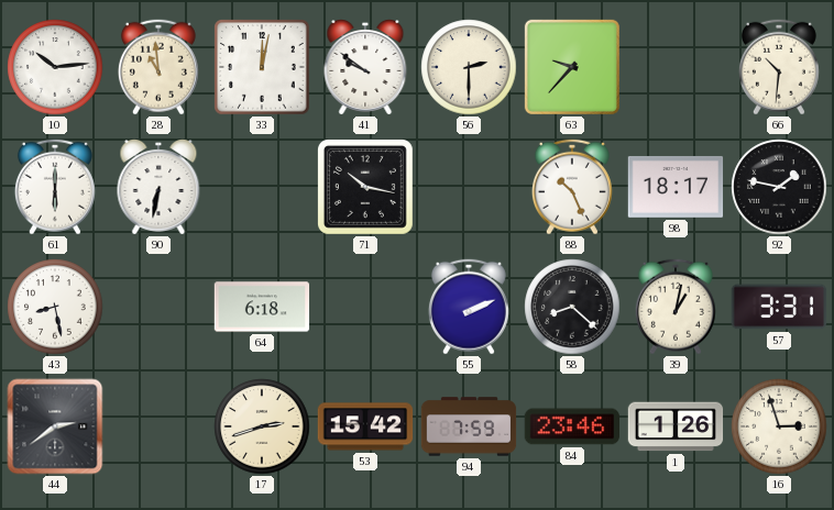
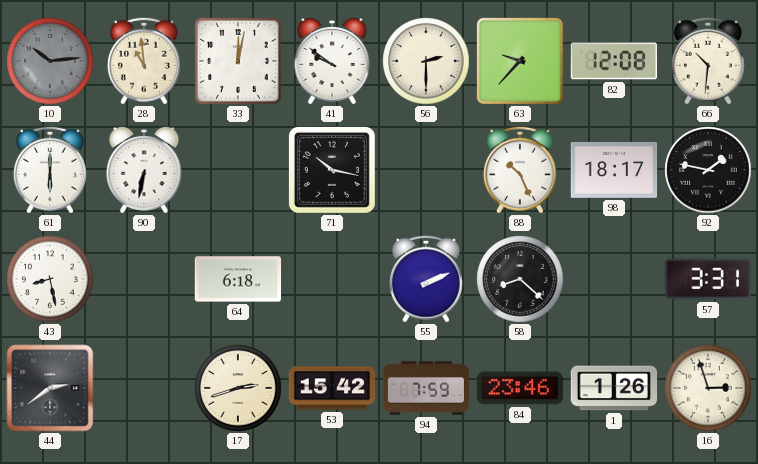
10 dial: white -> grey (50, 61)
82: none -> 12:08 (613, 61)
39: 1:02 -> none (676, 307)
